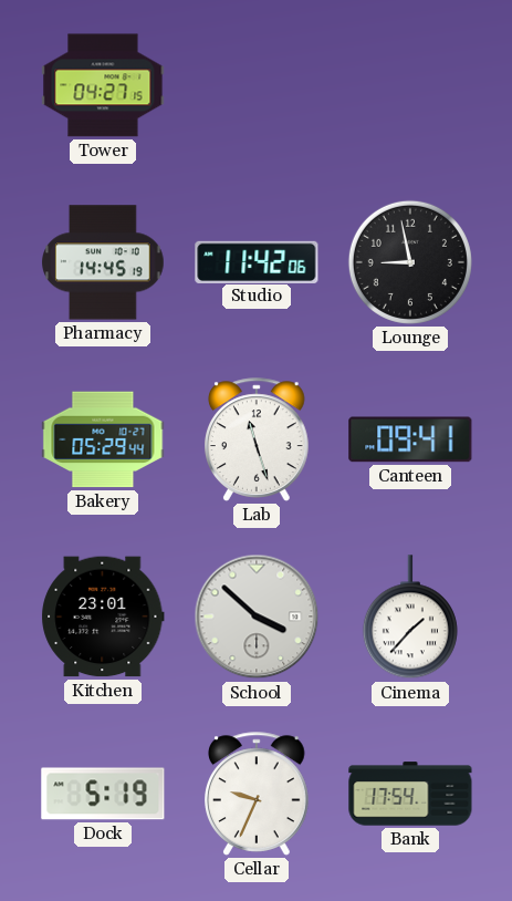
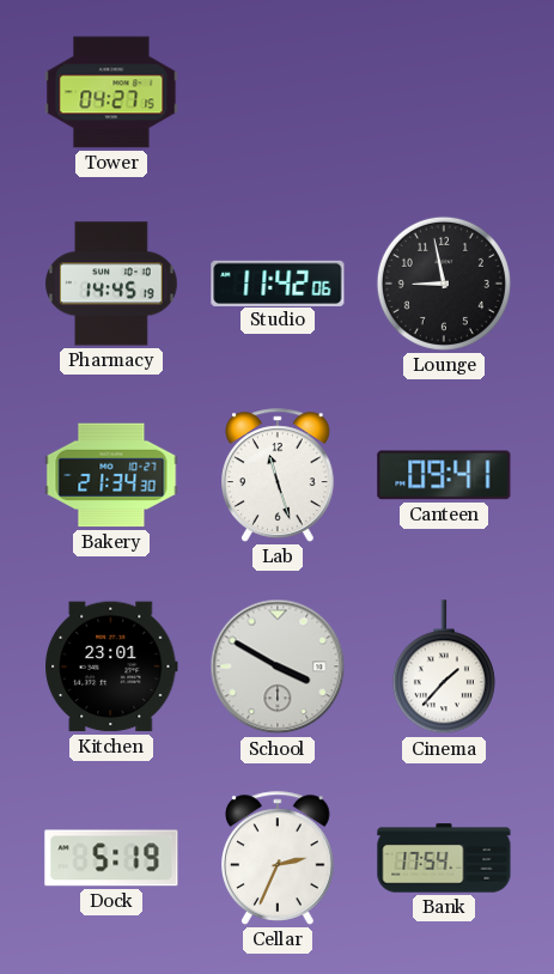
Bakery: 05:29 -> 21:34 (111, 475)
School: 3:52 -> 3:50 (278, 666)
Cellar: 9:34 -> 2:34 (279, 858)
